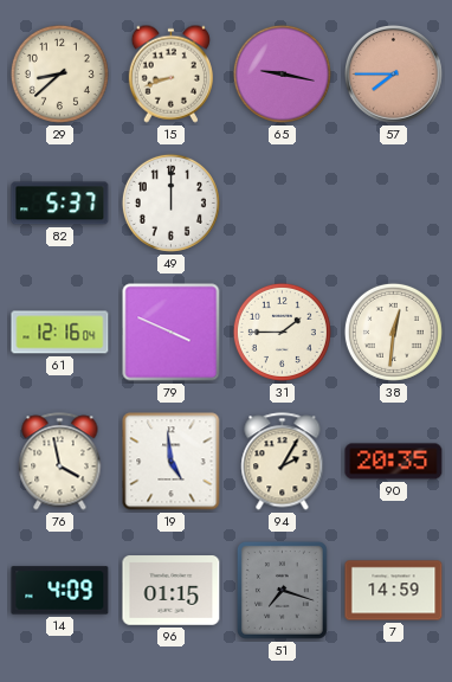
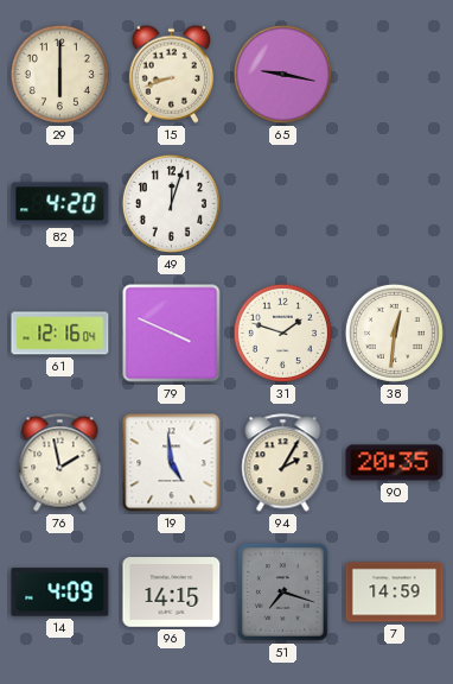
29: 8:38 -> 6:00 (59, 74)
57: 7:45 -> none (394, 75)
82: 5:37 -> 4:20 (60, 204)
49: 12:00 -> 12:03 (171, 203)
31: 1:45 -> 1:48 (282, 332)
76: 3:58 -> 1:58 (60, 463)
96: 01:15 -> 14:15 (172, 593)
